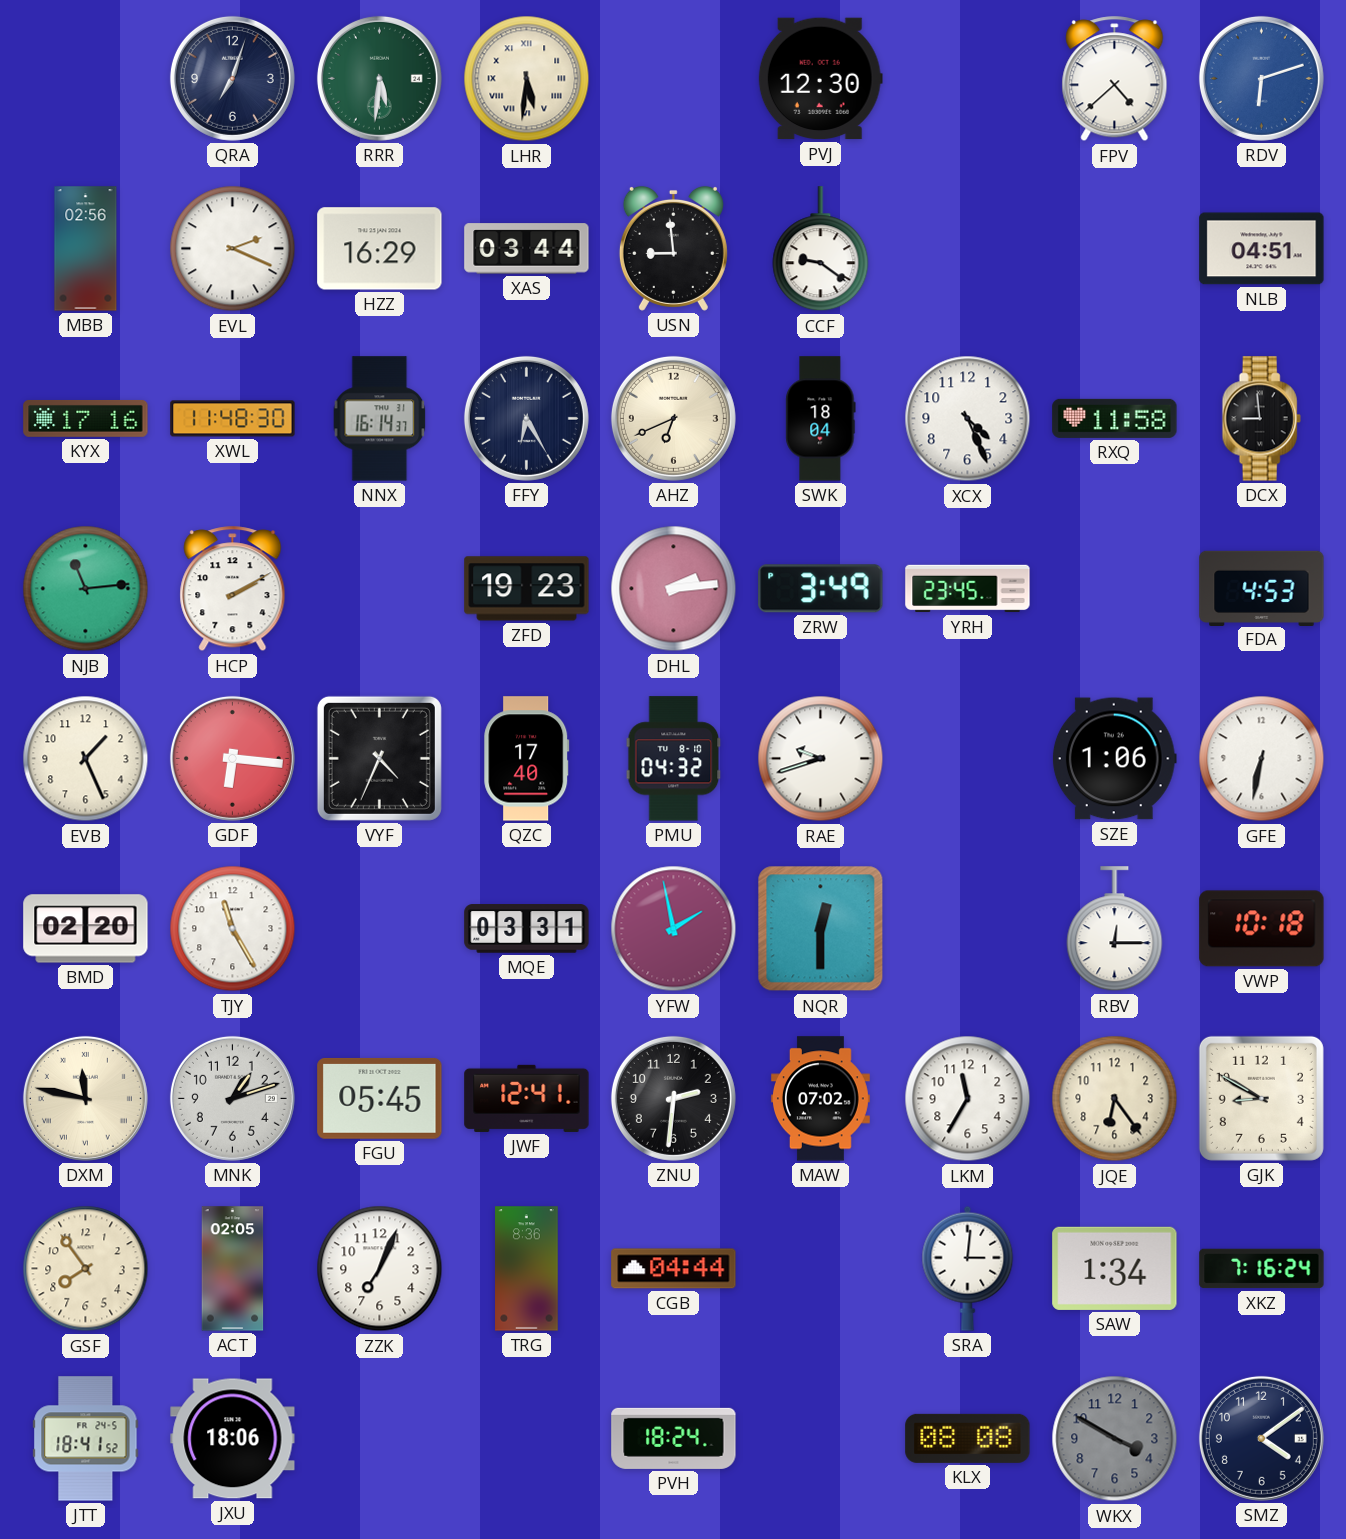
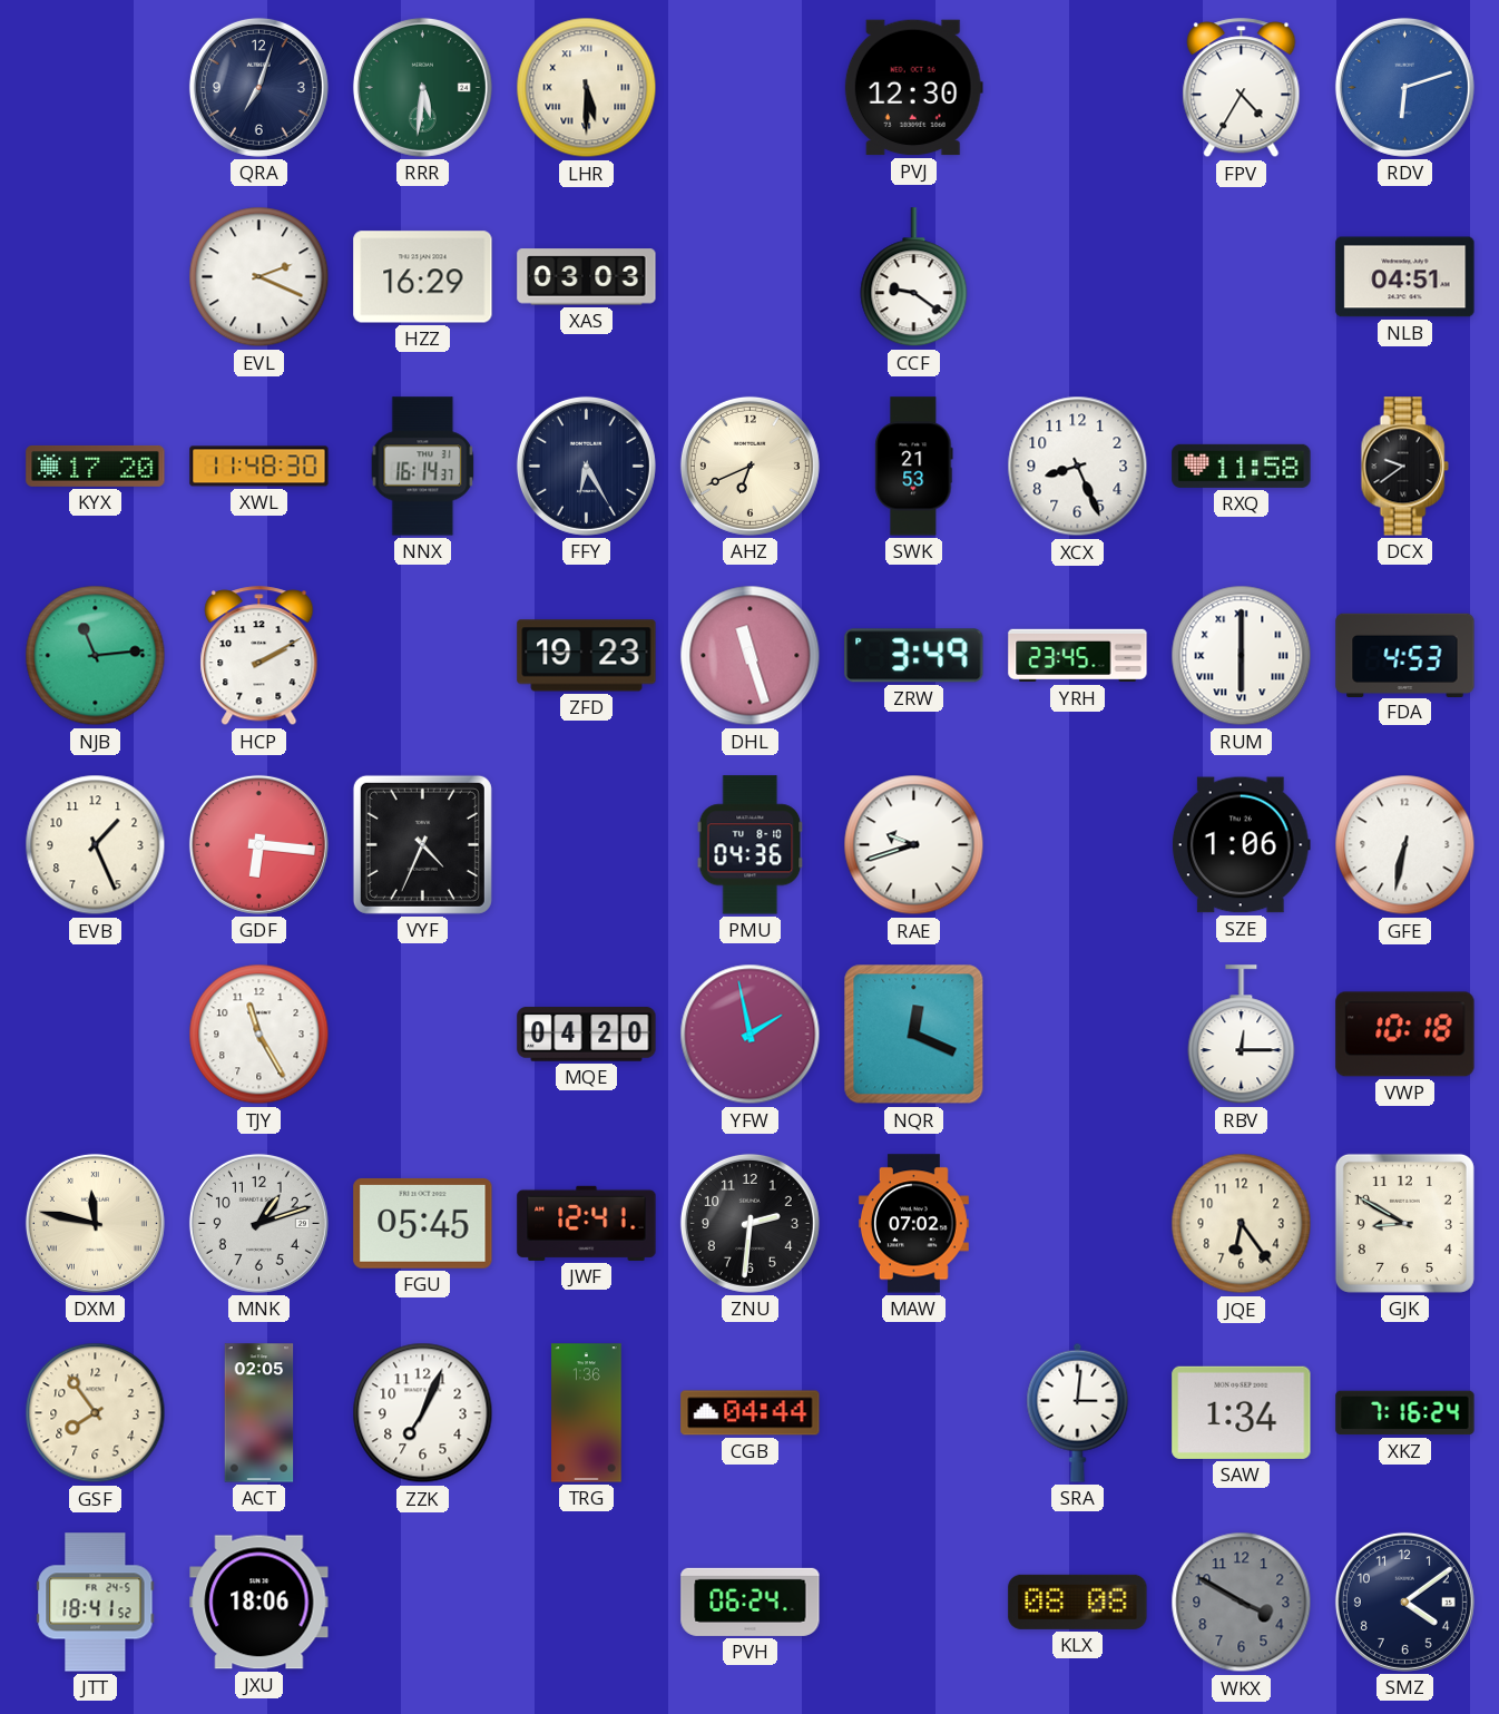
LHR: 5:31 -> 5:30 (587, 88)
FPV: 4:38 -> 4:35 (1242, 88)
MBB: 02:56 -> none (86, 249)
XAS: 03:44 -> 03:03 (587, 277)
USN: 8:59 -> none (673, 248)
KYX: 17:16 -> 17:20 (96, 466)
SWK: 18:04 -> 21:53 (914, 467)
XCX: 4:26 -> 8:26 (1078, 467)
DCX: 8:59 -> 9:39 (1404, 467)
DHL: 2:14 -> 11:27 (751, 656)
RUM: none -> 6:00 (1242, 656)
QZC: 17:40 -> none (527, 759)
PMU: 04:32 -> 04:36 (751, 845)
BMD: 02:20 -> none (86, 929)
MQE: 03:31 -> 04:20 (587, 1035)
NQR: 12:30 -> 12:19 (914, 1035)
LKM: 11:35 -> none (968, 1099)
TRG: 8:36 -> 1:36 (587, 1413)
PVH: 18:24 -> 06:24 (751, 1602)
